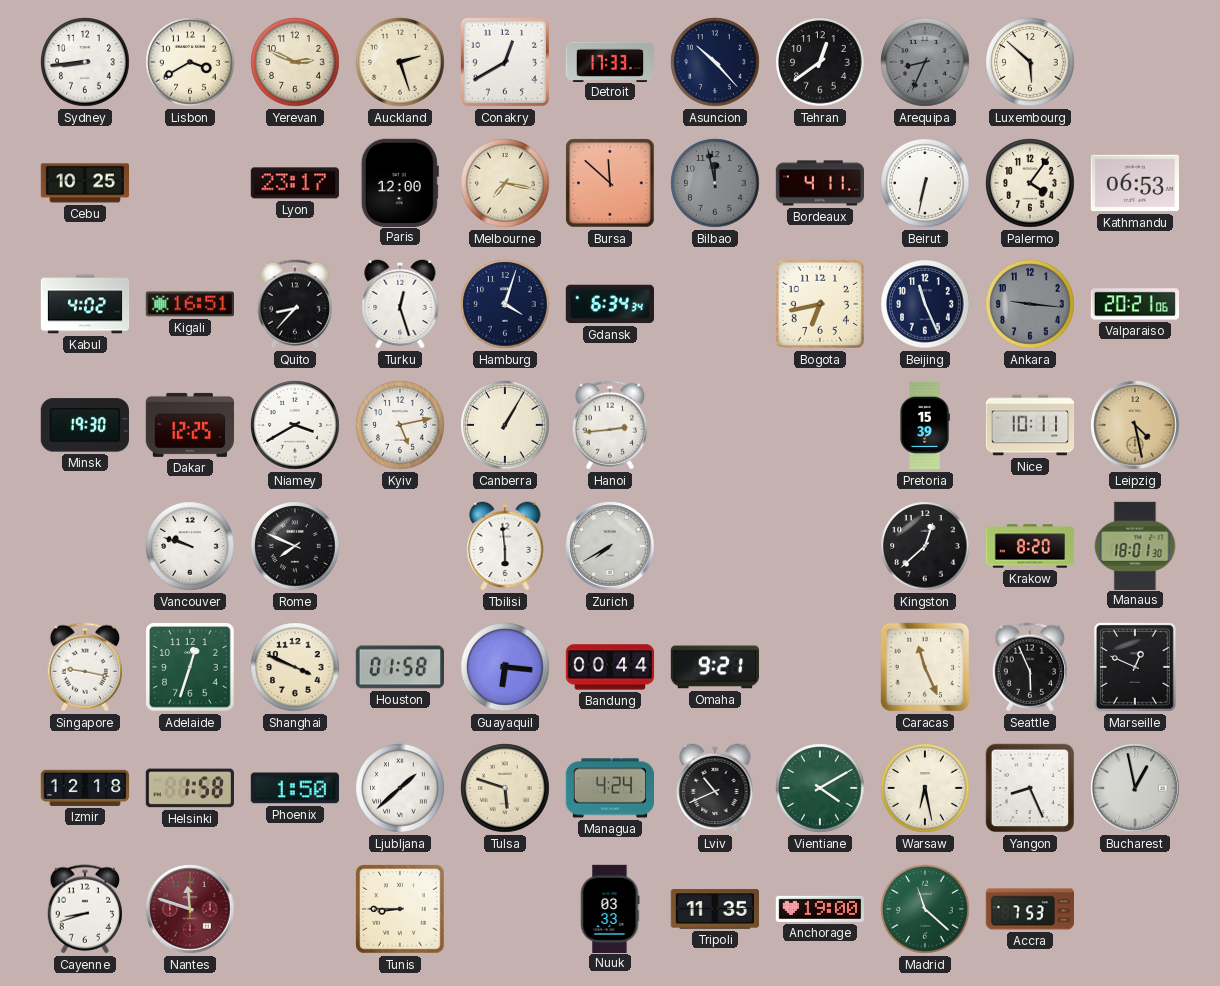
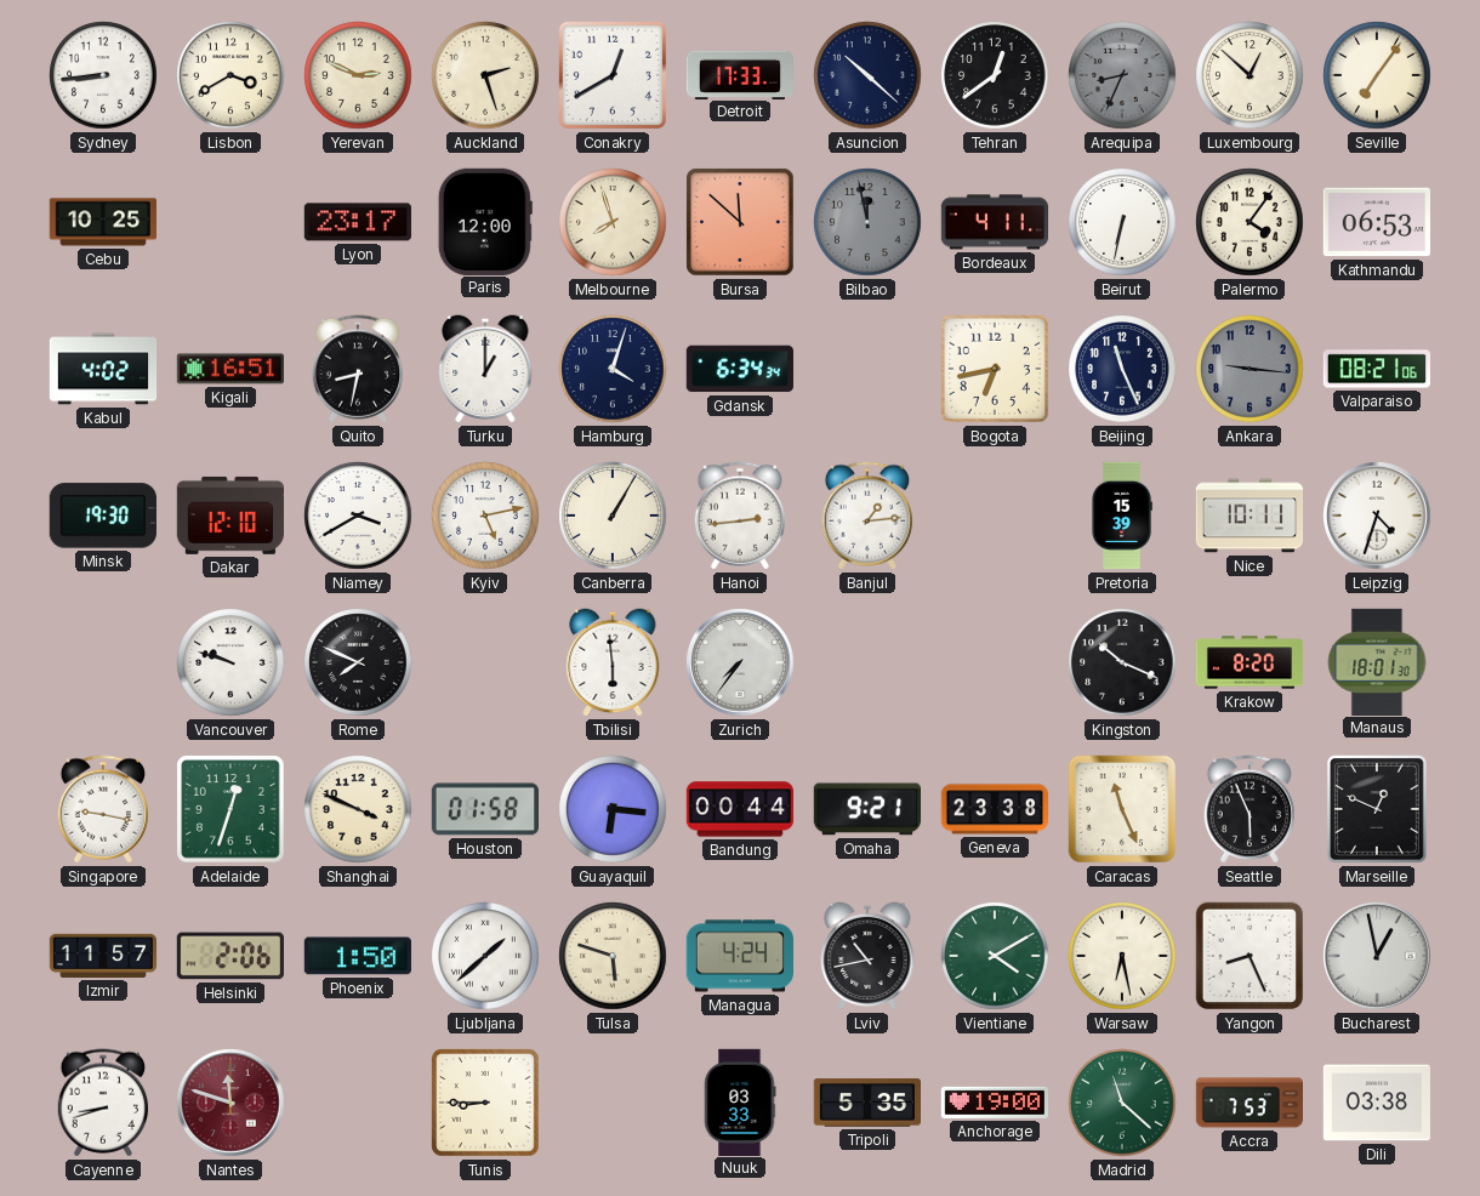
Asuncion: 10:23 -> 10:22 (867, 75)
Luxembourg: 5:52 -> 12:52 (1250, 75)
Seville: none -> 7:06 (1377, 75)
Melbourne: 7:17 -> 7:57 (613, 222)
Quito: 8:37 -> 8:32 (357, 369)
Turku: 12:27 -> 1:00 (485, 369)
Valparaiso: 20:21 -> 08:21 (1376, 369)
Dakar: 12:25 -> 12:10 (229, 516)
Banjul: none -> 1:14 (866, 516)
Leipzig: 4:28 -> 4:33 (1377, 516)
Leipzig dial: champagne -> white (1377, 516)
Zurich: 7:40 -> 7:36 (740, 662)
Kingston: 12:38 -> 10:19 (1122, 662)
Geneva: none -> 23:38 (994, 809)
Izmir: 12:18 -> 11:57 (103, 956)
Helsinki: 1:58 -> 2:06 (230, 956)
Lviv: 10:41 -> 10:43 (867, 956)
Tripoli: 11:35 -> 5:35 (866, 1103)
Dili: none -> 03:38 (1376, 1103)
